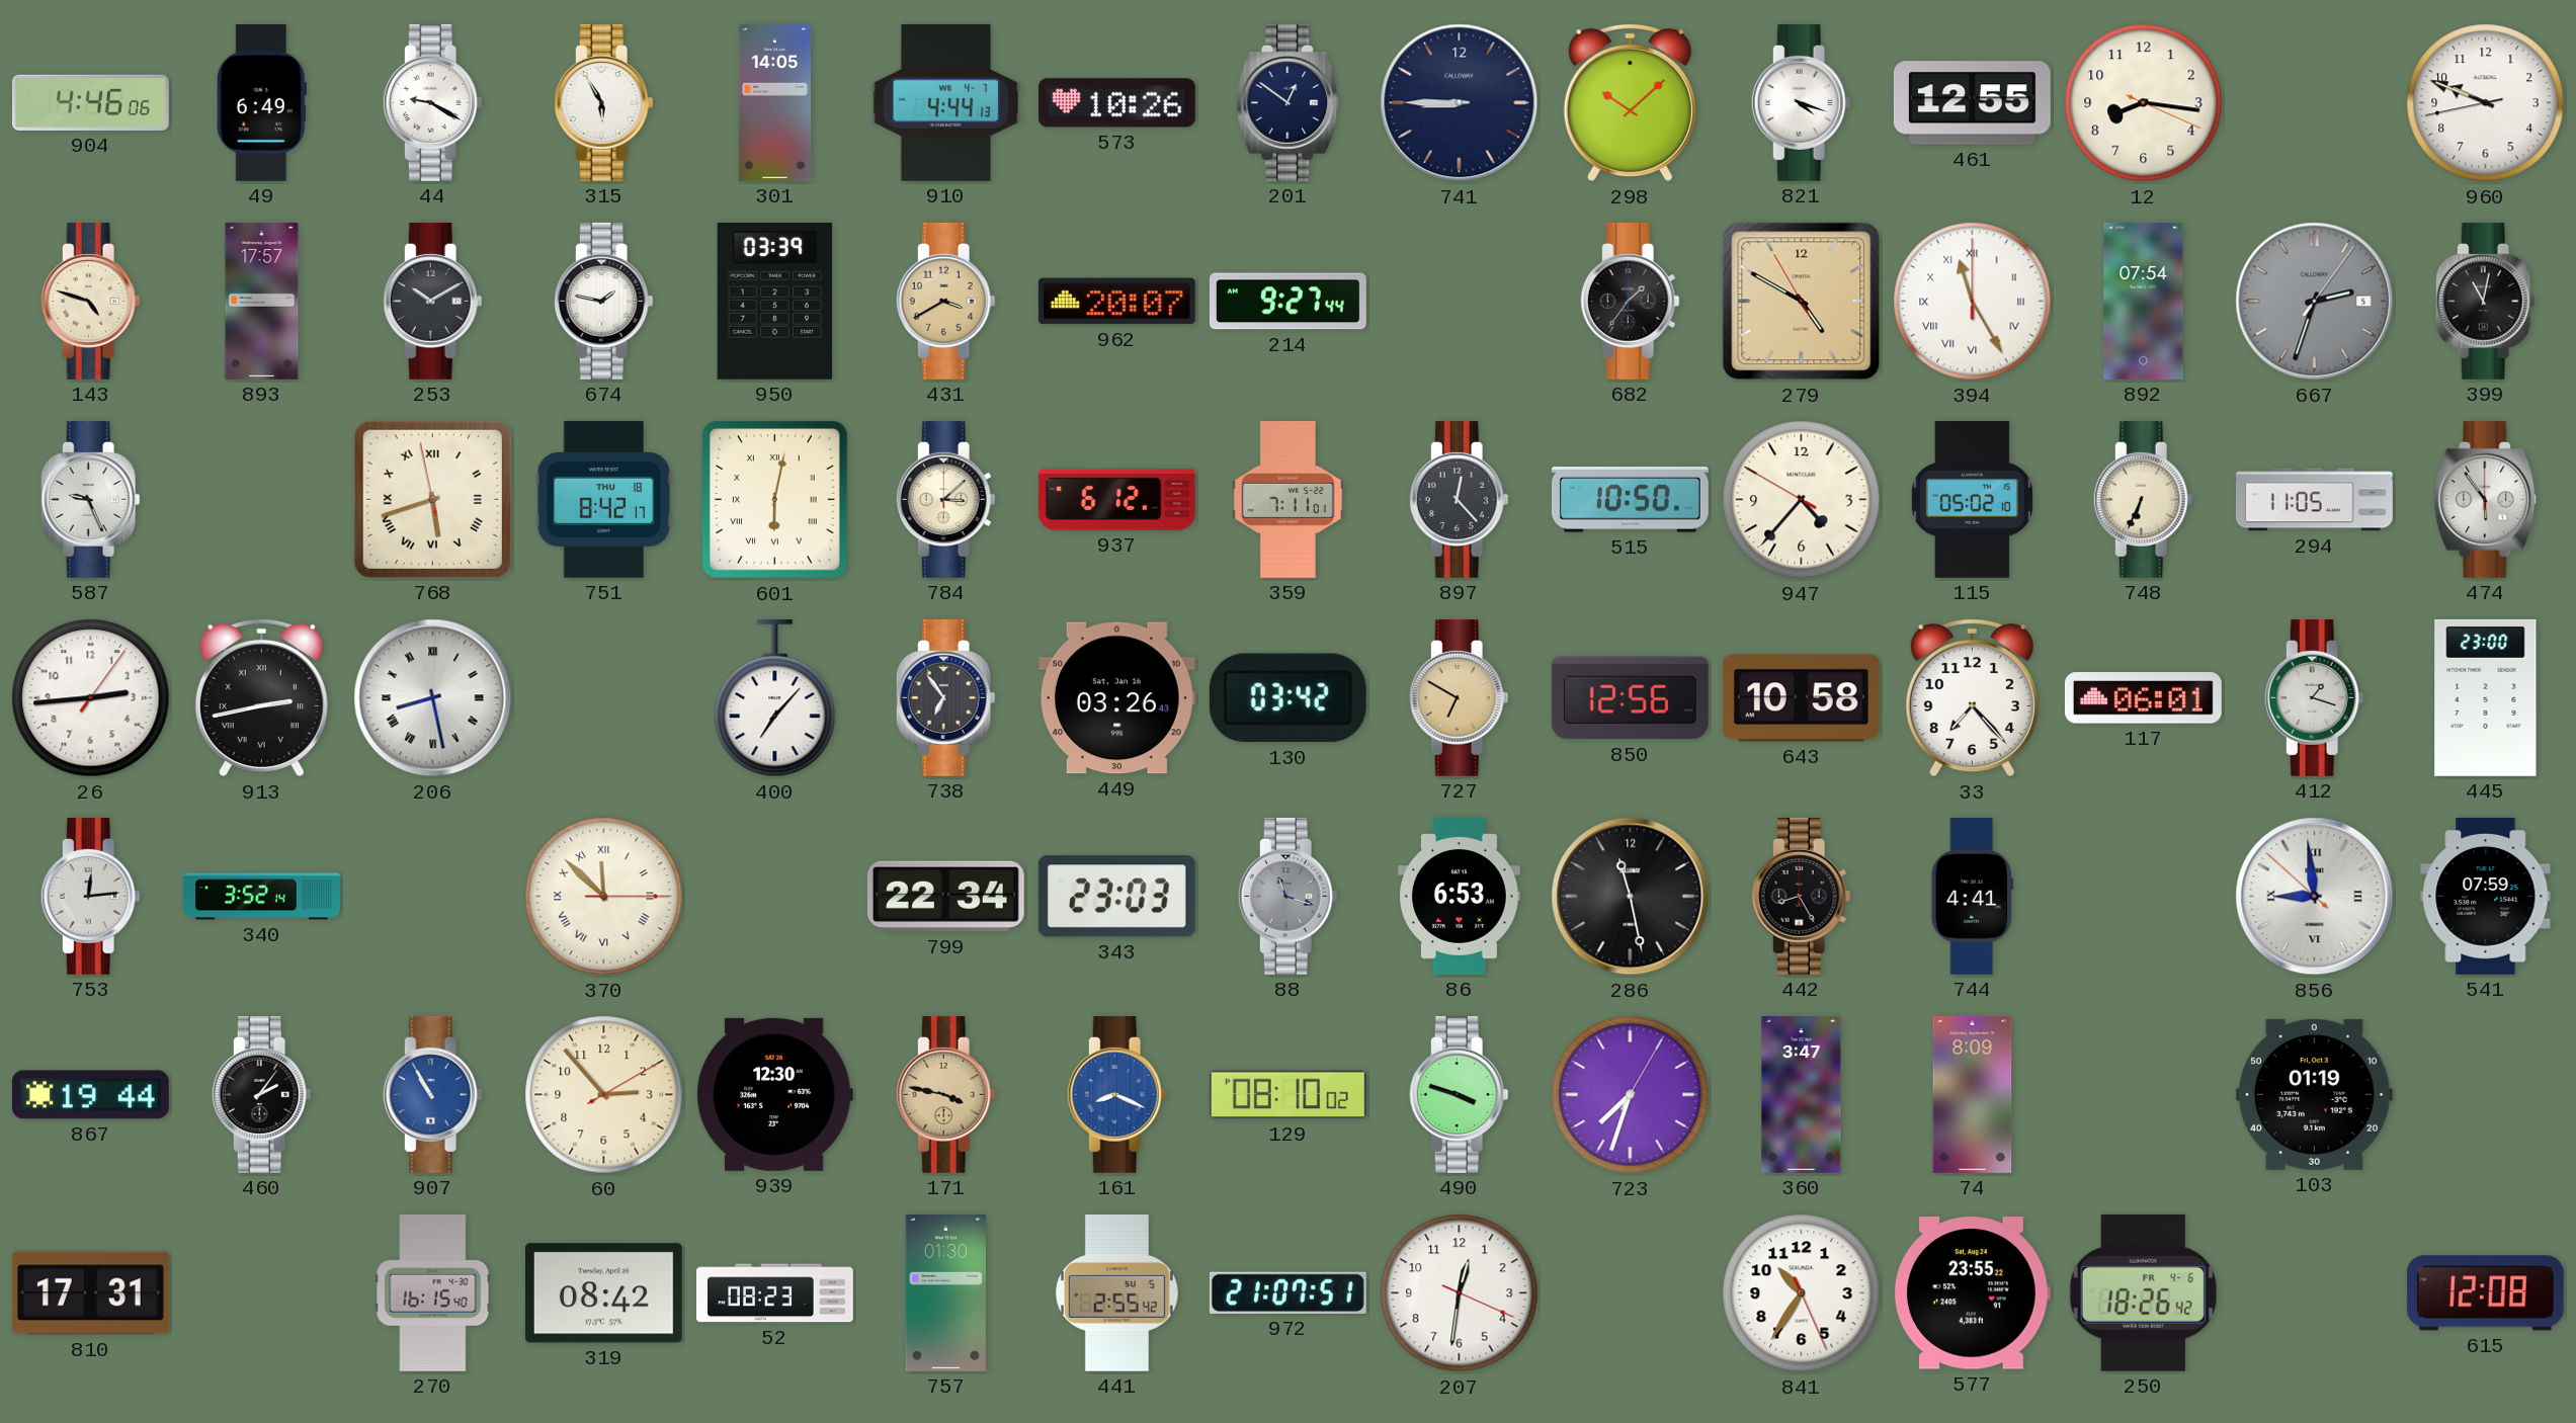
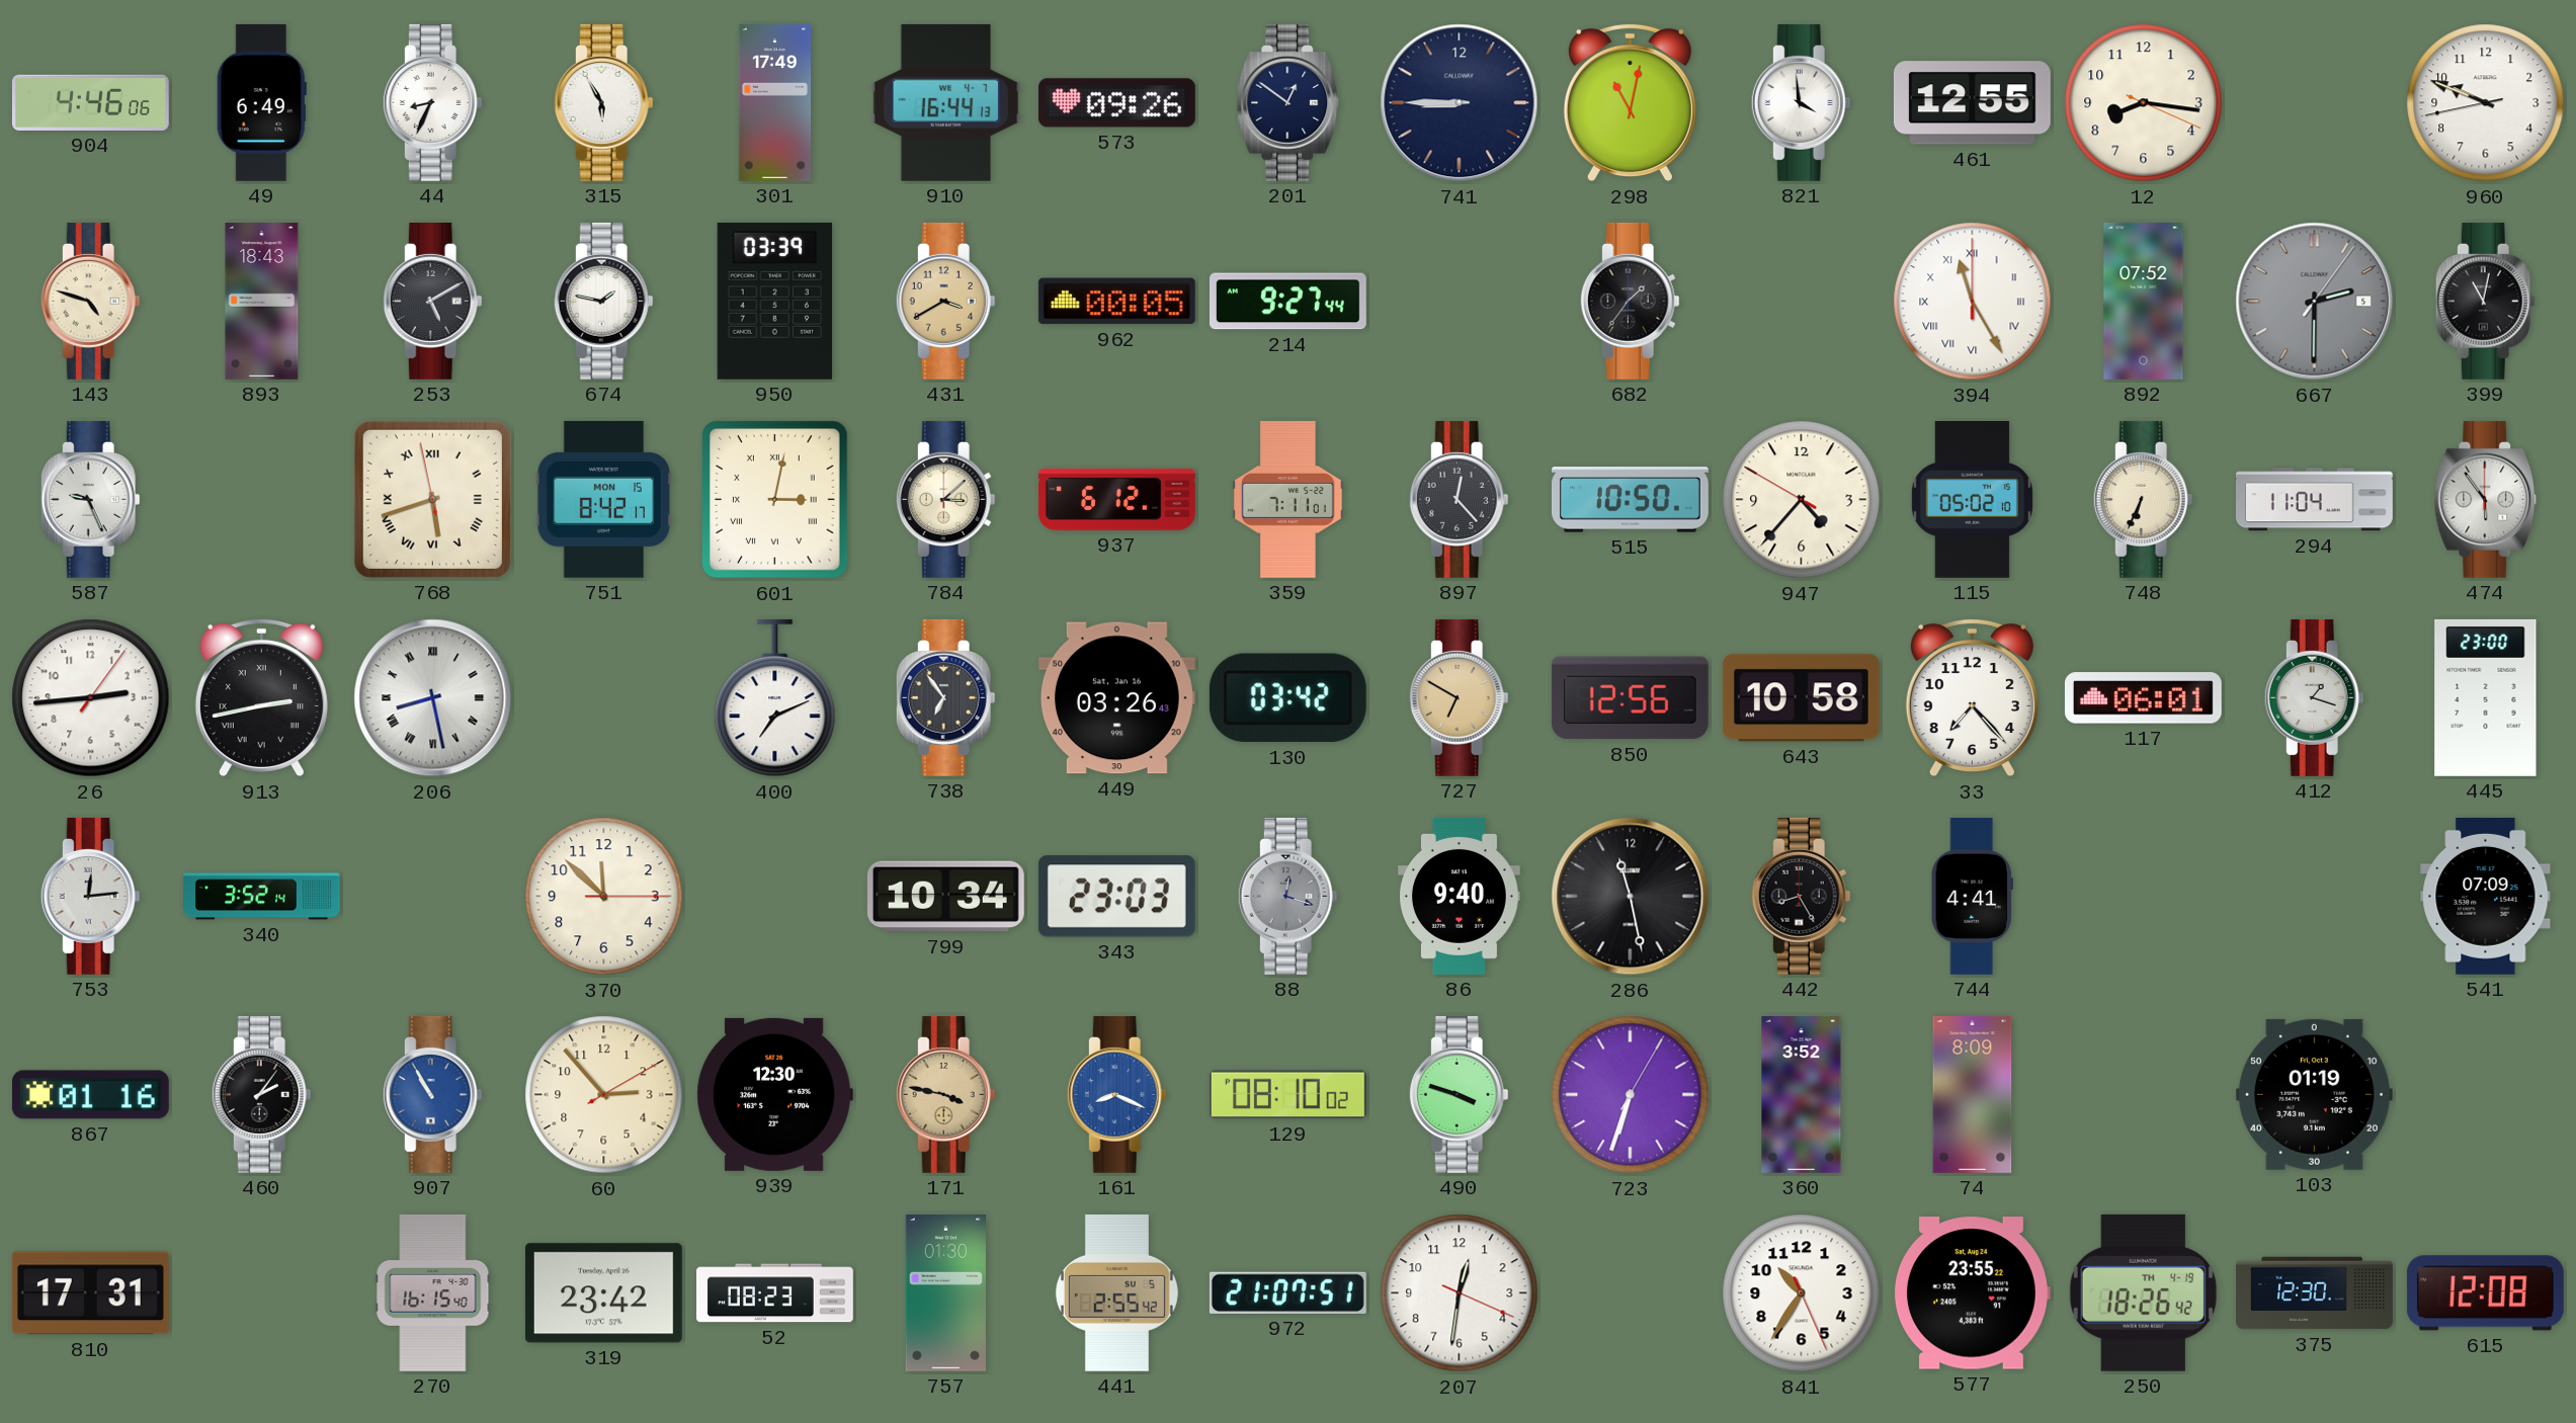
44: 9:20 -> 8:34 (432, 102)
301: 14:05 -> 17:49 (774, 103)
910: 4:44 -> 16:44 (946, 102)
573: 10:26 -> 09:26 (1116, 103)
298: 10:08 -> 11:02 (1630, 103)
821: 4:18 -> 3:59 (1801, 102)
893: 17:57 -> 18:43 (262, 302)
253: 10:10 -> 5:10 (432, 301)
962: 20:07 -> 00:05 (1116, 302)
279: 4:49 -> none (1802, 302)
892: 07:54 -> 07:52 (2144, 301)
667: 2:33 -> 2:30 (2315, 302)
751 date: THU 18 -> MON 15 (603, 499)
601: 6:02 -> 3:02 (775, 500)
294: 11:05 -> 11:04 (2314, 500)
400: 7:07 -> 7:11 (775, 698)
370 numerals: Roman -> Arabic (604, 897)
799: 22:34 -> 10:34 (945, 897)
88: 11:18 -> 12:18 (1287, 896)
86: 6:53 -> 9:40 (1459, 896)
856: 8:58 -> none (2315, 897)
541: 07:59 -> 07:09 (2486, 896)
867: 19:44 -> 01:16 (90, 1095)
723: 7:33 -> 6:33 (1631, 1095)
360: 3:47 -> 3:52 (1802, 1094)
319: 08:42 -> 23:42 (603, 1293)
250 date: FR 4-6 -> TH 4-19 (2143, 1292)
375: none -> 12:30 (2315, 1293)
